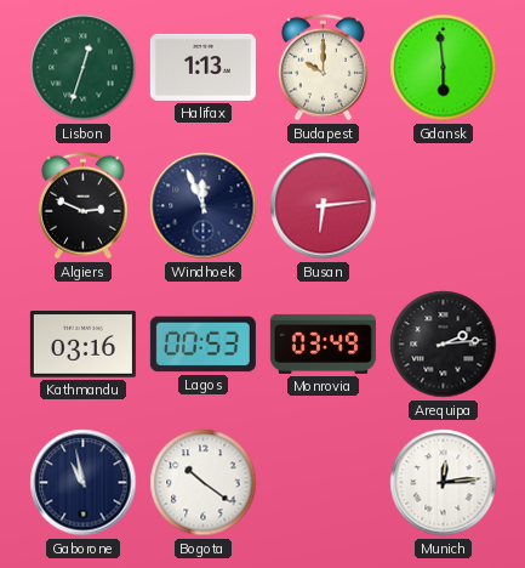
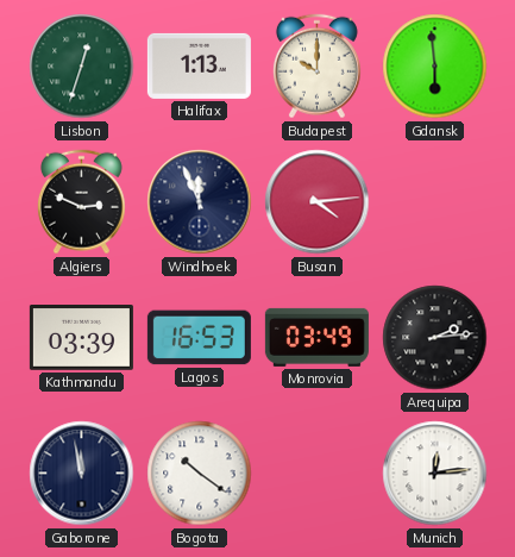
Busan: 6:14 -> 4:14 (318, 202)
Kathmandu: 03:16 -> 03:39 (81, 338)
Lagos: 00:53 -> 16:53 (199, 338)
Gaborone: 10:58 -> 11:58 (82, 474)
